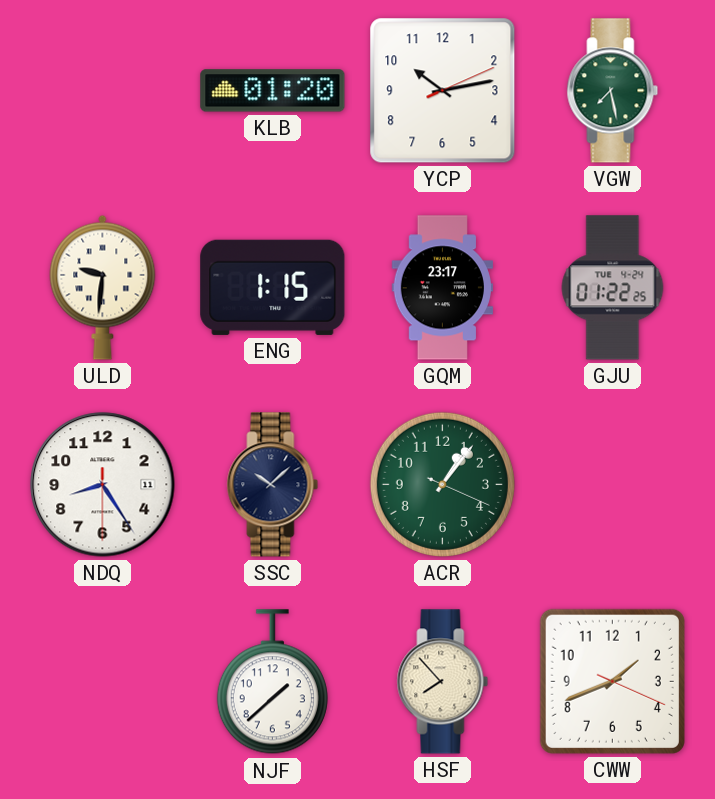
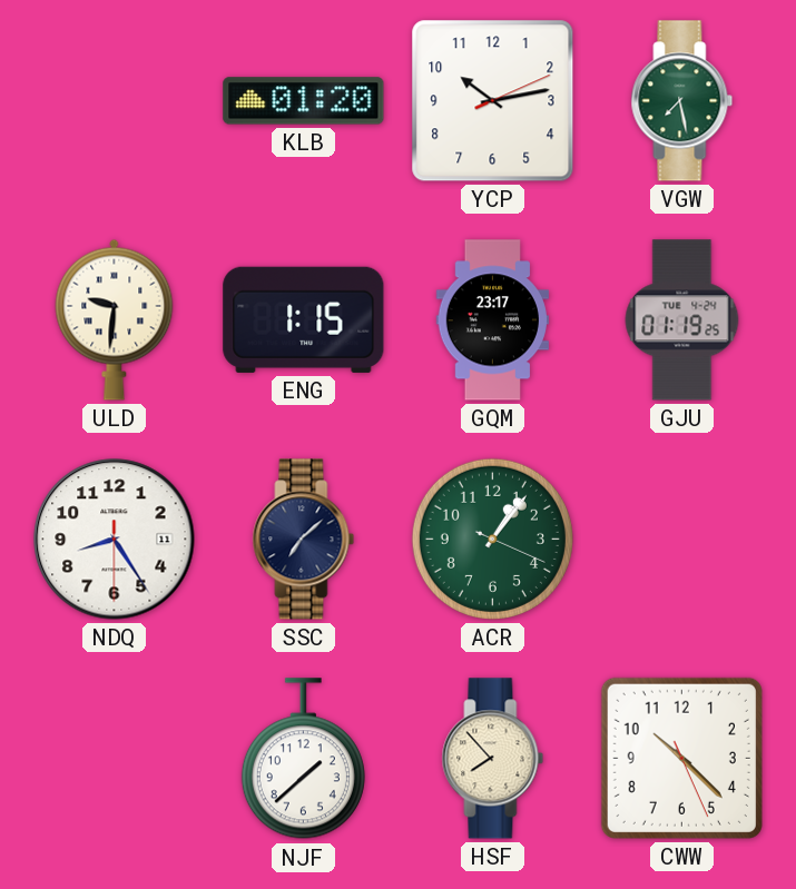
GJU: 01:22 -> 01:19 (682, 320)
SSC: 10:08 -> 7:08 (304, 540)
CWW: 1:41 -> 10:22 (681, 758)
